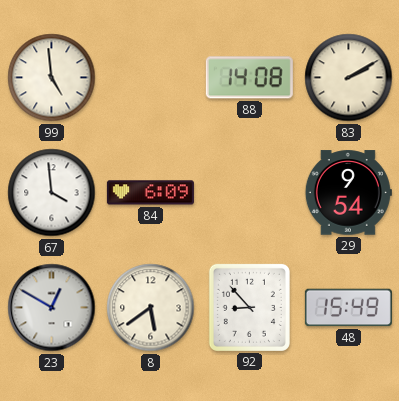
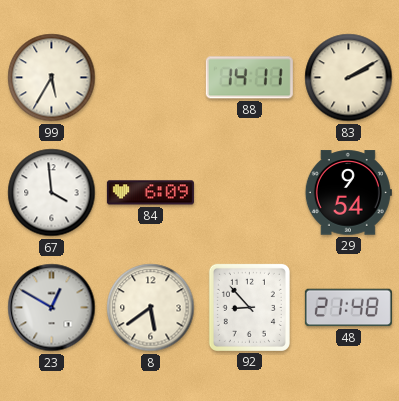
99: 4:59 -> 5:35 (52, 78)
88: 14:08 -> 14:11 (249, 78)
48: 15:49 -> 21:48 (348, 308)
